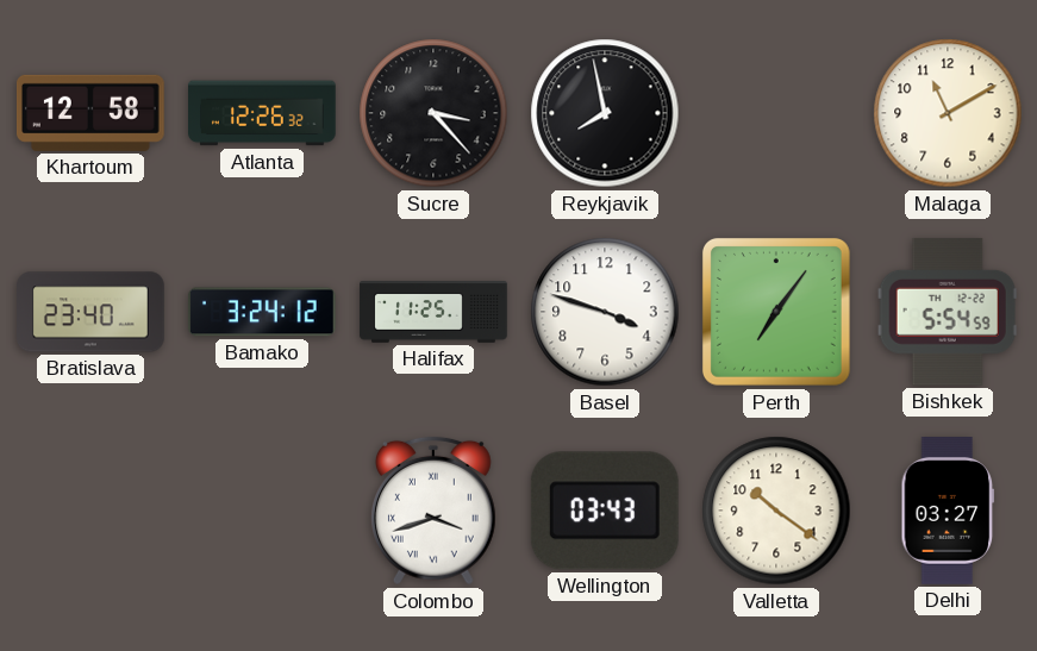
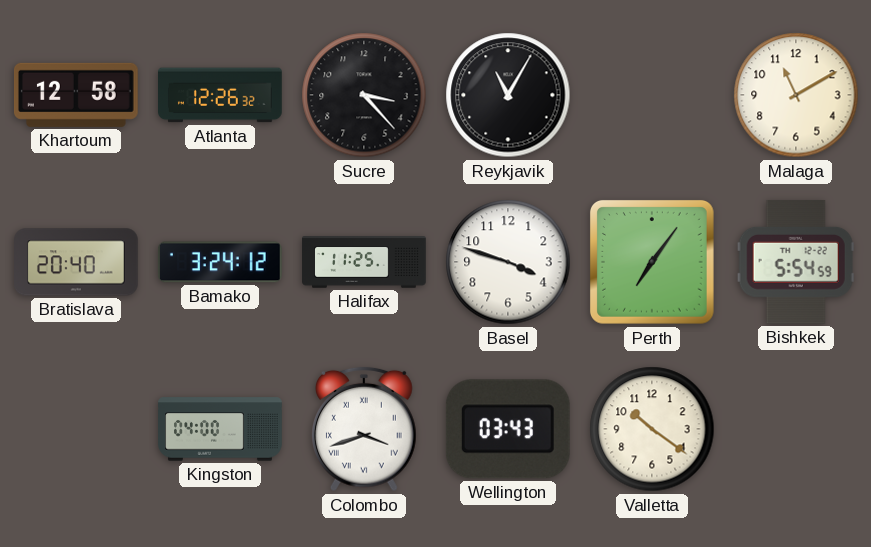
Reykjavik: 7:58 -> 11:05 (508, 95)
Bratislava: 23:40 -> 20:40 (77, 262)
Kingston: none -> 04:00 (220, 429)
Delhi: 03:27 -> none (948, 511)
